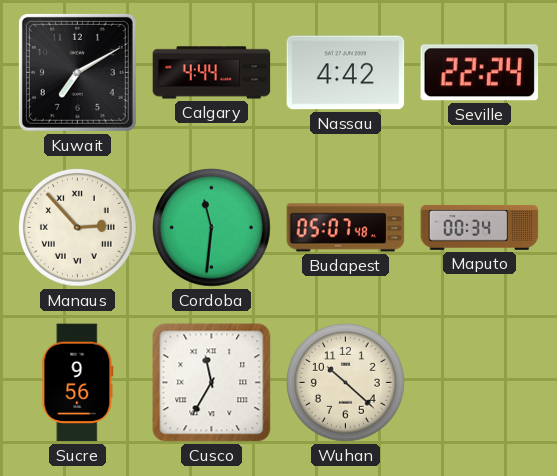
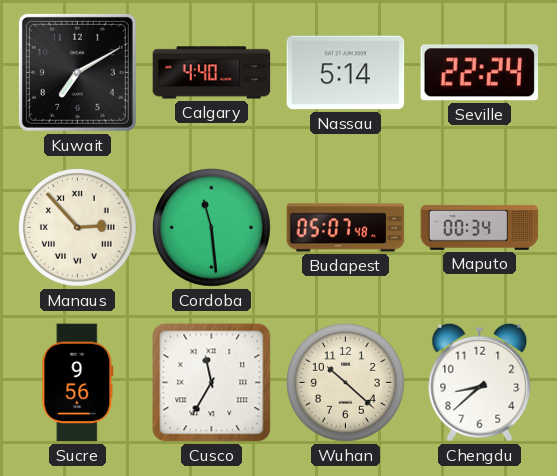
Calgary: 4:44 -> 4:40 (212, 73)
Nassau: 4:42 -> 5:14 (346, 73)
Cordoba: 11:31 -> 11:29 (212, 228)
Chengdu: none -> 8:38 (480, 382)
